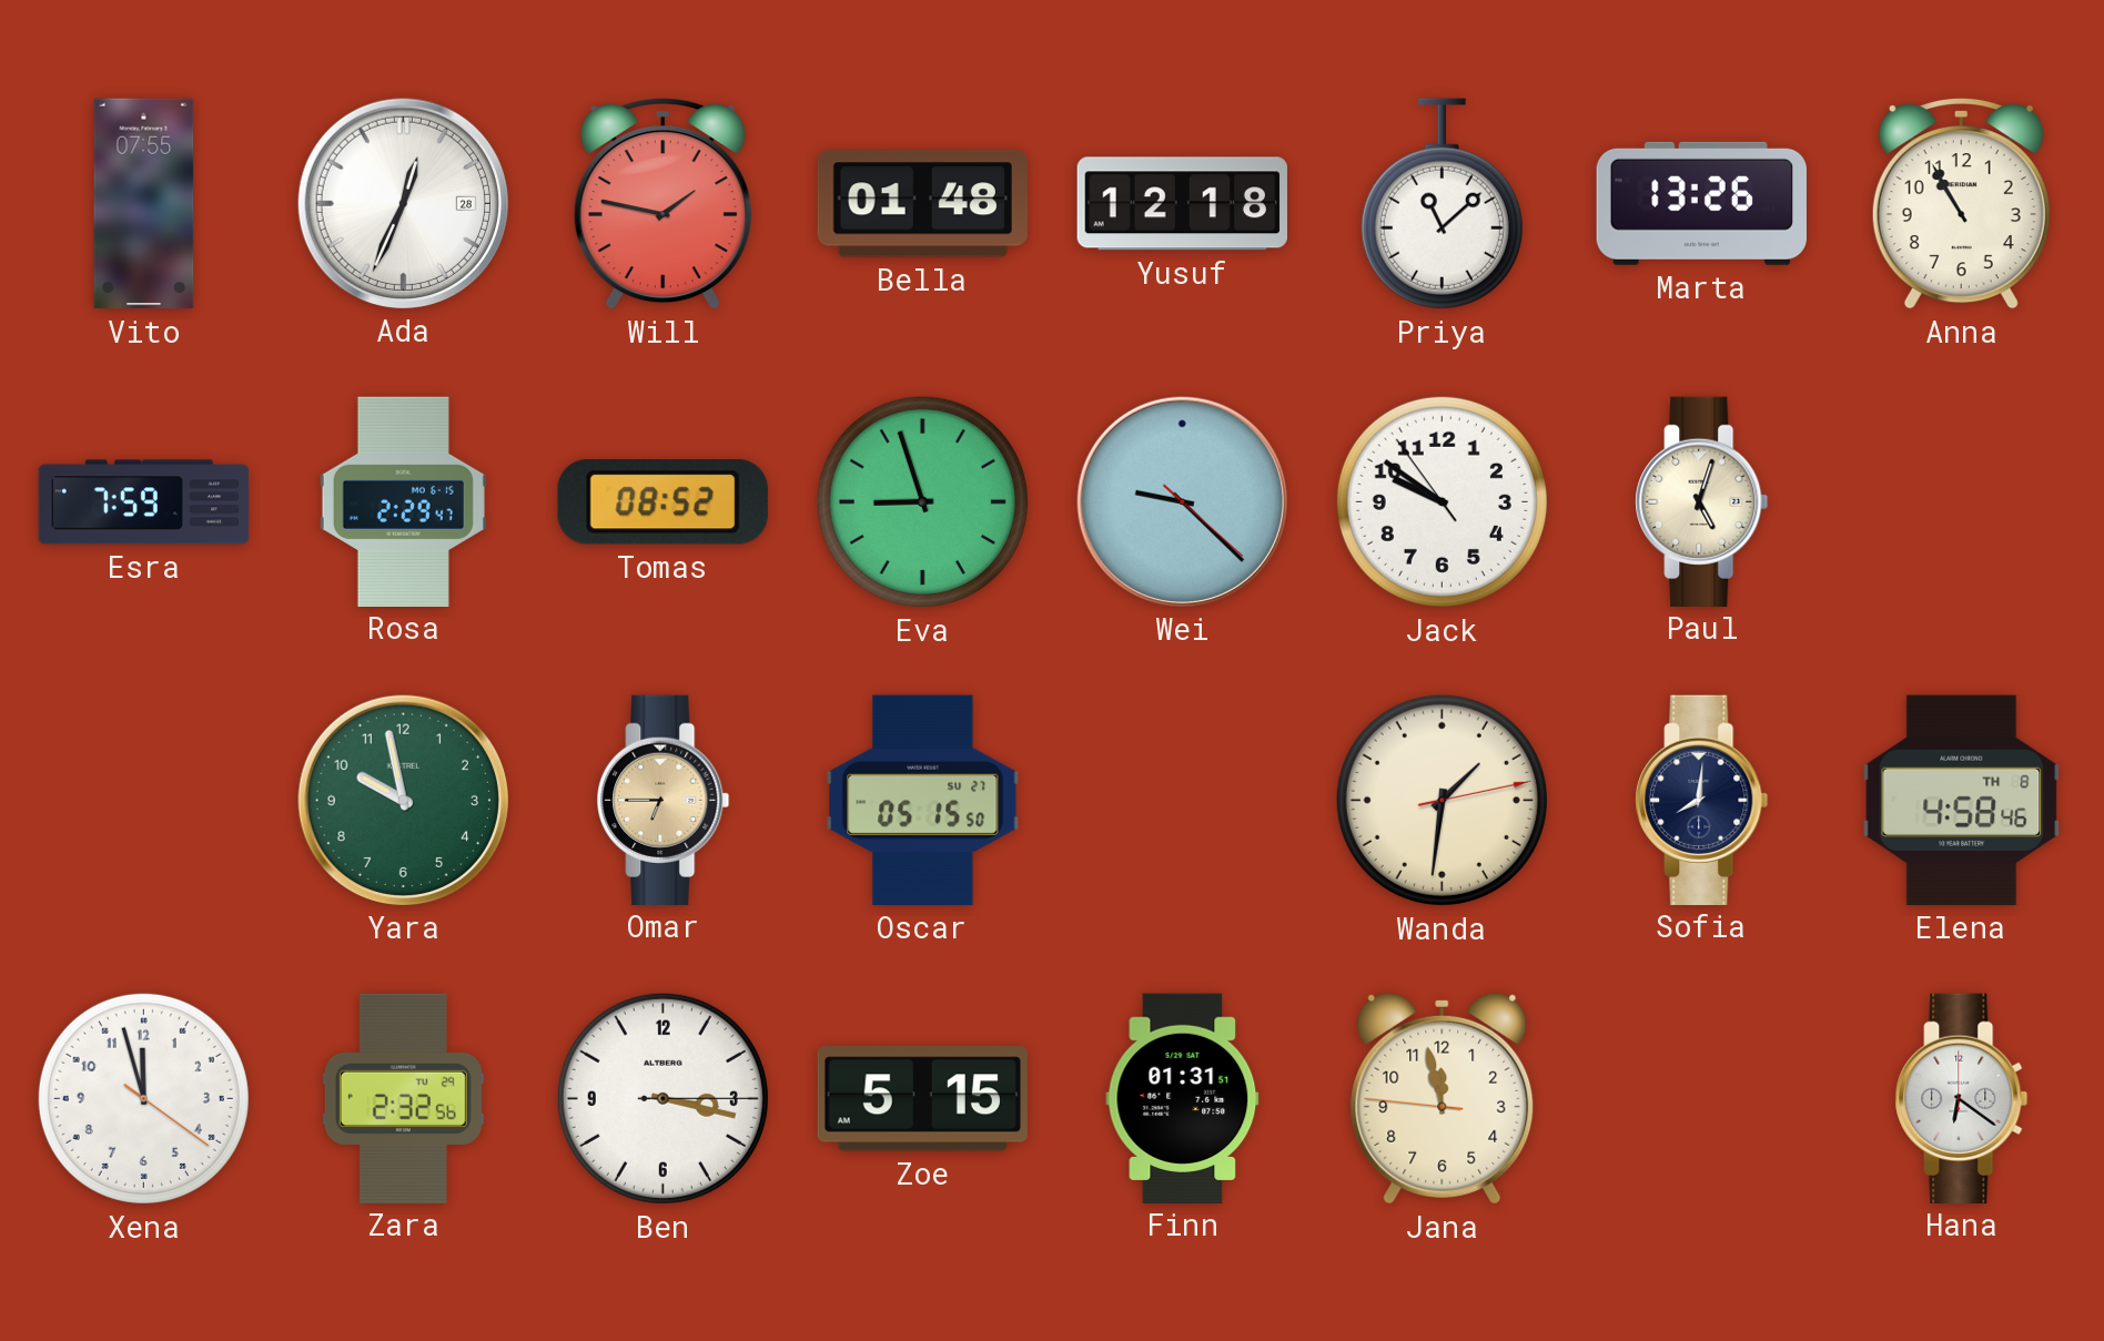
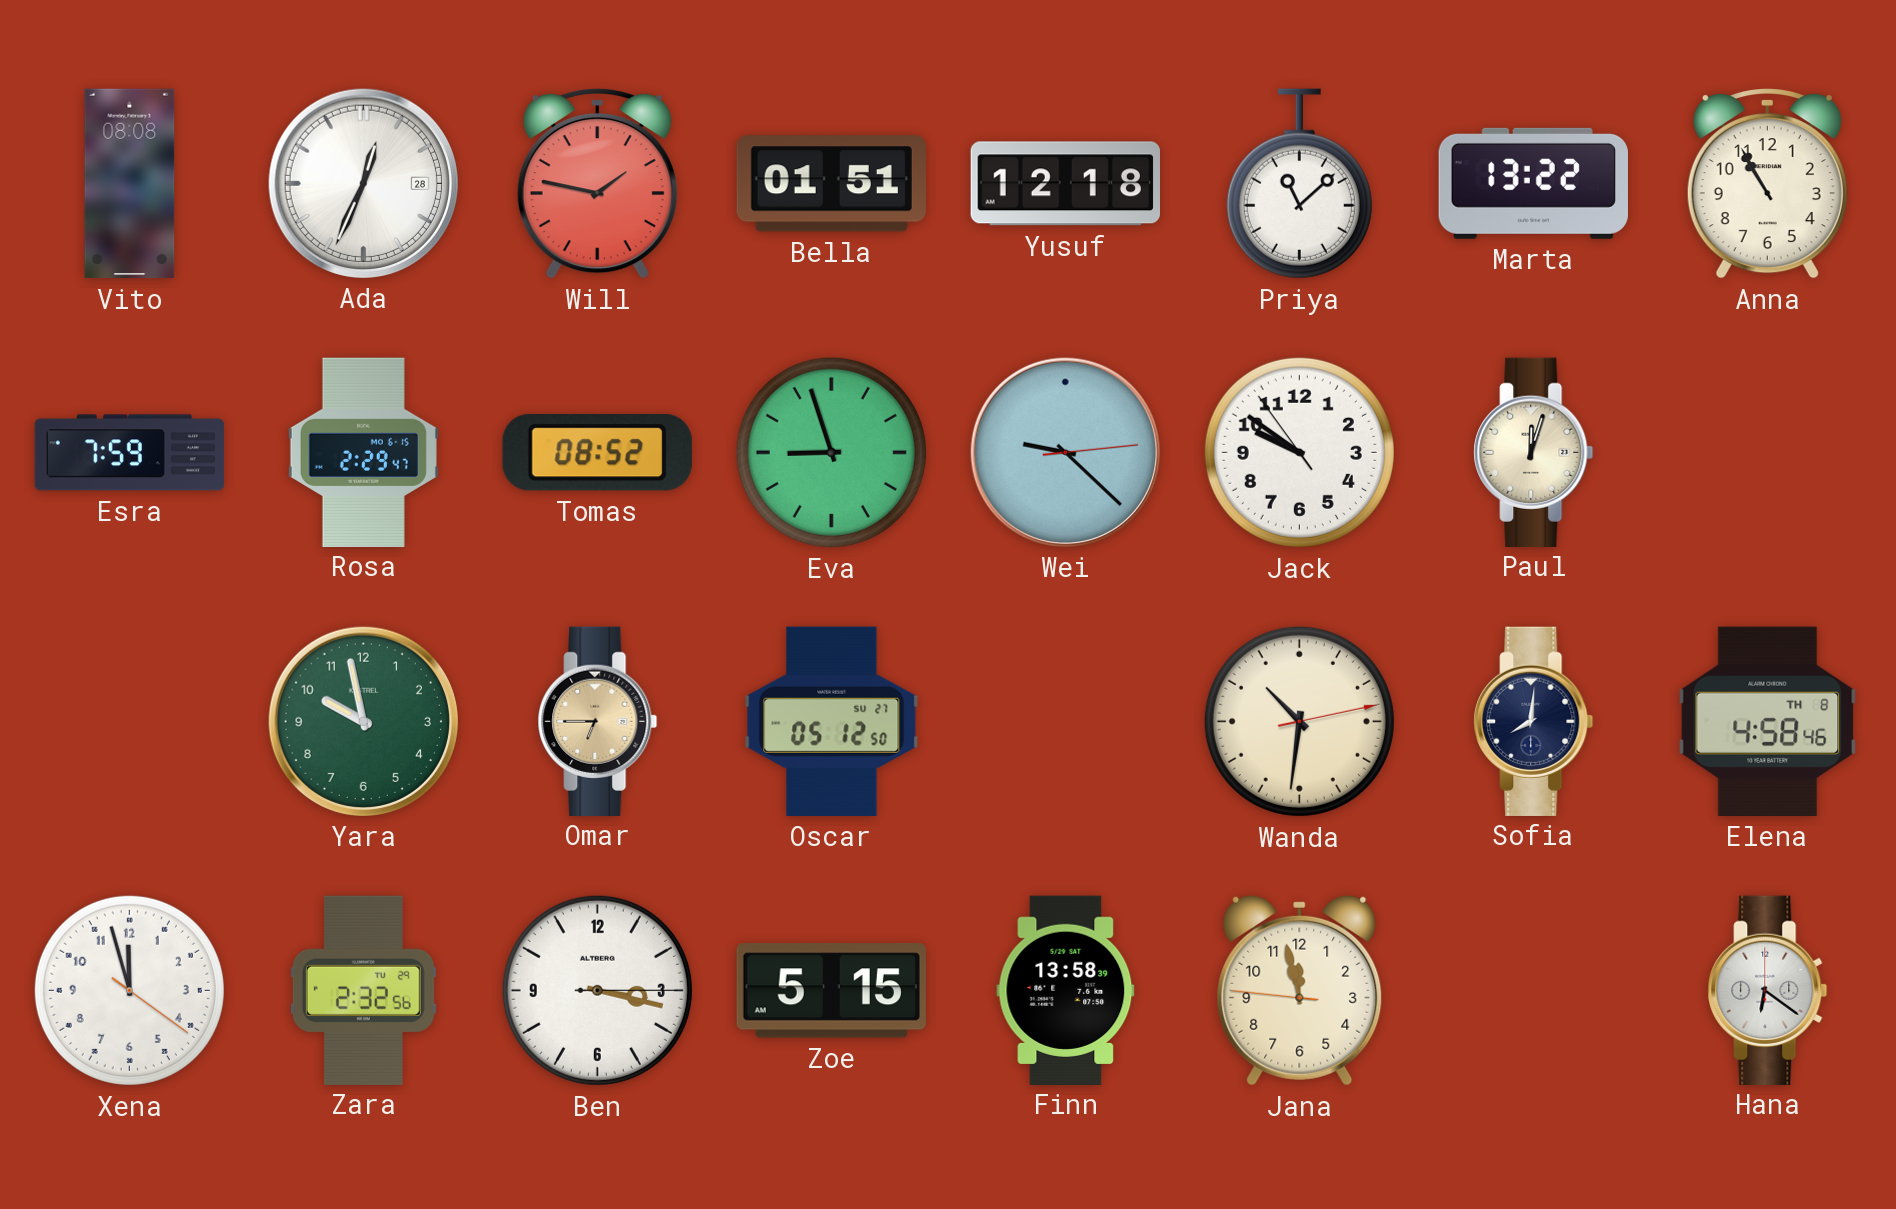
Vito: 07:55 -> 08:08 (130, 184)
Bella: 01:48 -> 01:51 (831, 184)
Marta: 13:26 -> 13:22 (1533, 183)
Wei: 9:22:22 -> 9:22:14 (1065, 452)
Paul: 5:03 -> 12:03 (1534, 452)
Oscar: 05:15 -> 05:12 (832, 721)
Wanda: 1:31 -> 10:31 (1299, 721)
Finn: 01:31 -> 13:58 (1066, 990)
